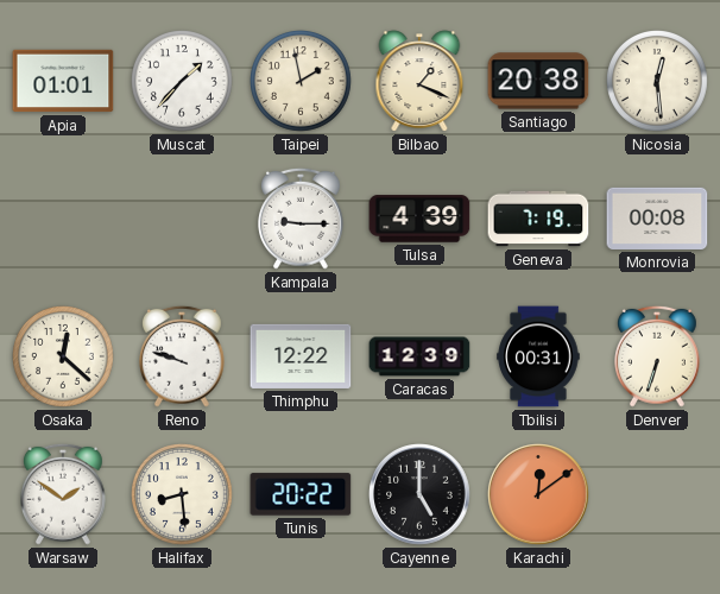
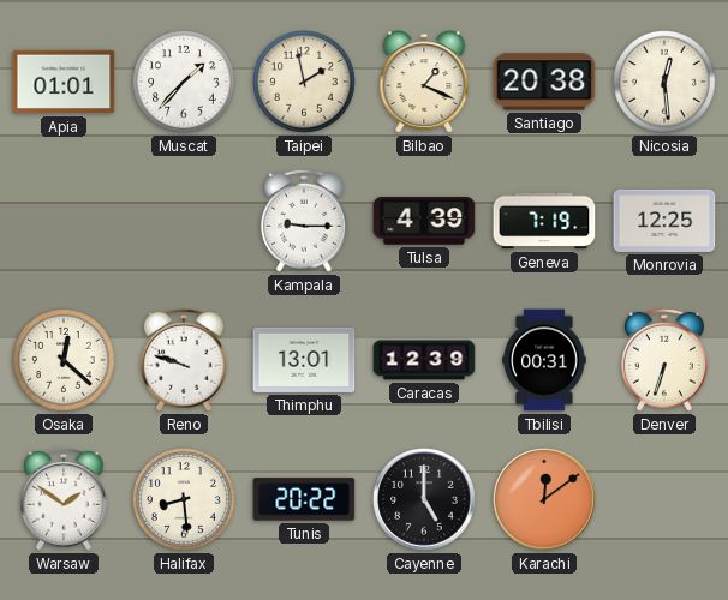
Monrovia: 00:08 -> 12:25 (664, 221)
Thimphu: 12:22 -> 13:01 (304, 360)
